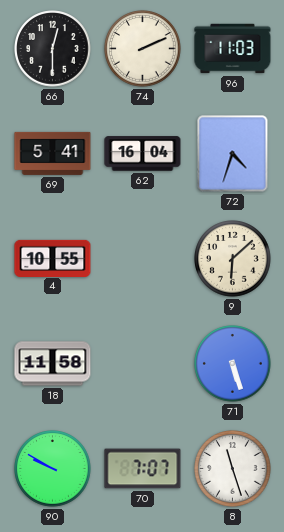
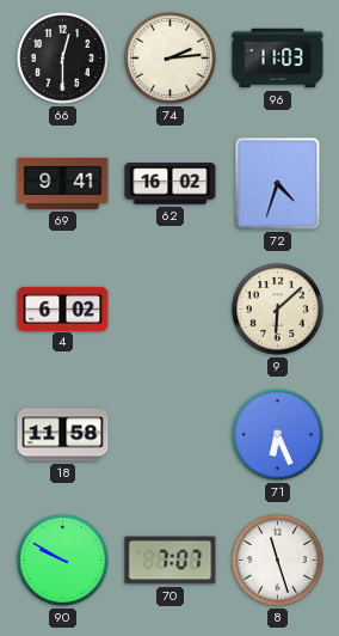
74: 2:11 -> 2:14 (171, 59)
69: 5:41 -> 9:41 (63, 183)
62: 16:04 -> 16:02 (171, 184)
4: 10:55 -> 6:02 (63, 308)
71: 5:27 -> 6:26 (278, 435)
